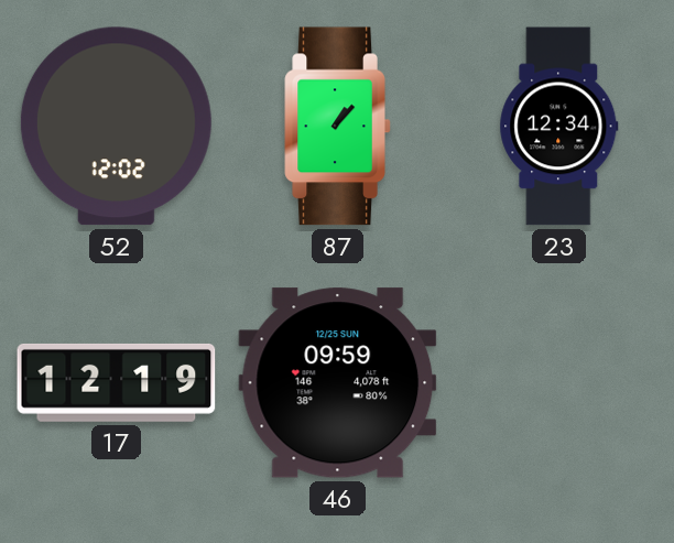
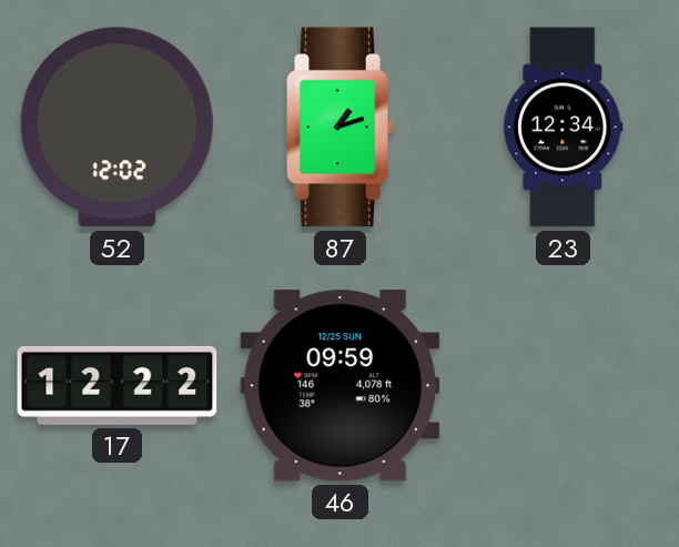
87: 1:07 -> 1:12 (341, 128)
17: 12:19 -> 12:22 (118, 385)
